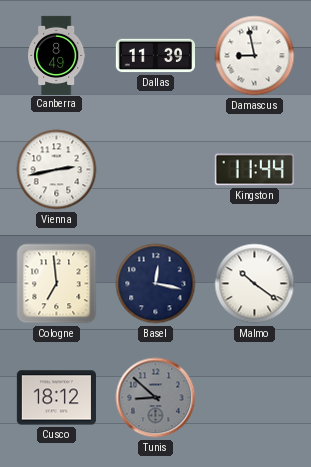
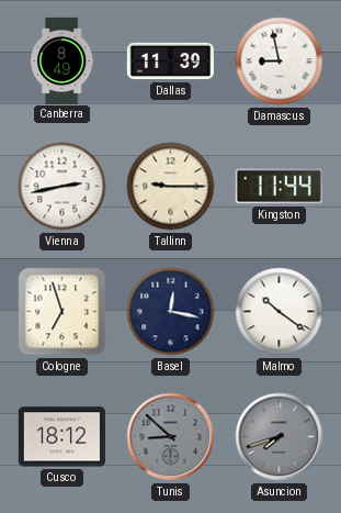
Tallinn: none -> 9:15 (171, 187)
Cologne: 6:59 -> 6:57 (62, 312)
Asuncion: none -> 7:42 (280, 437)
